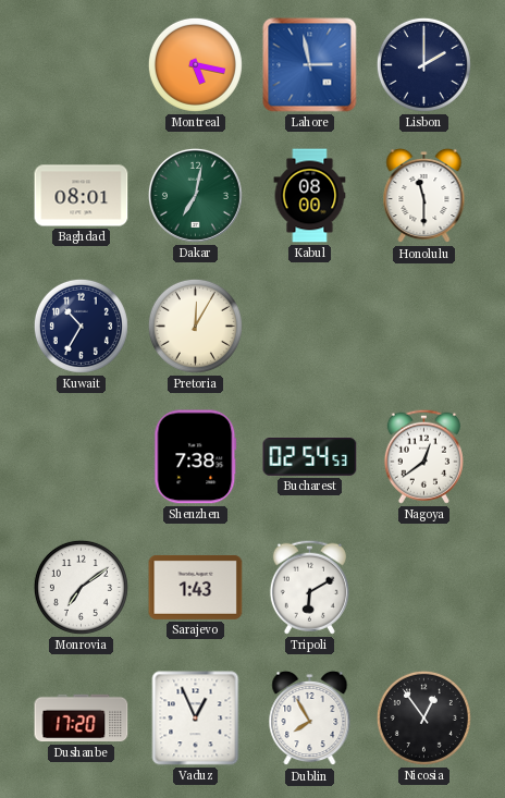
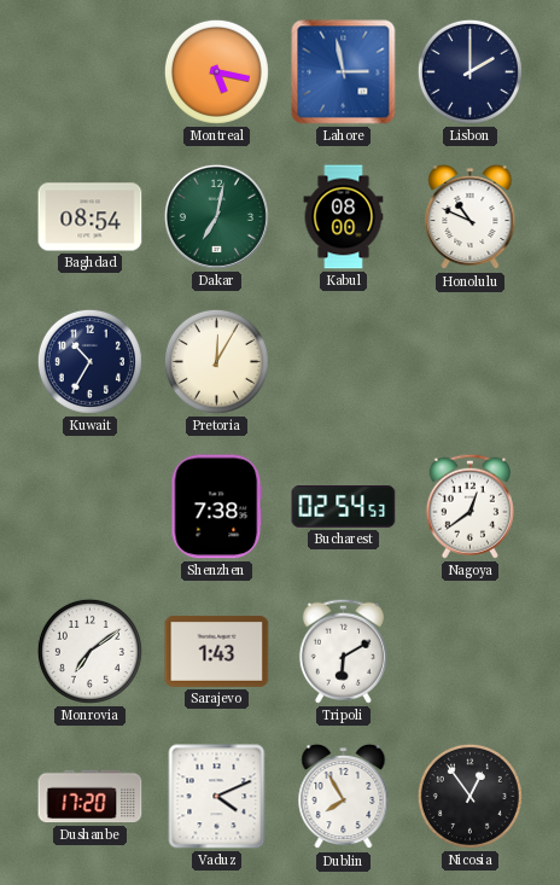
Baghdad: 08:01 -> 08:54 (91, 217)
Honolulu: 11:30 -> 10:49 (471, 217)
Vaduz: 12:56 -> 4:11 (217, 797)
